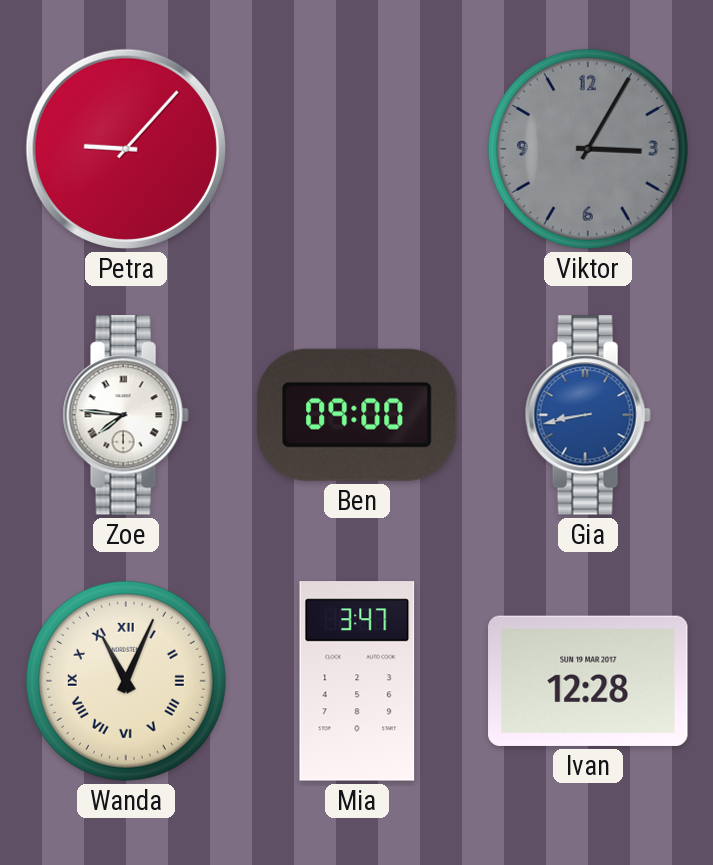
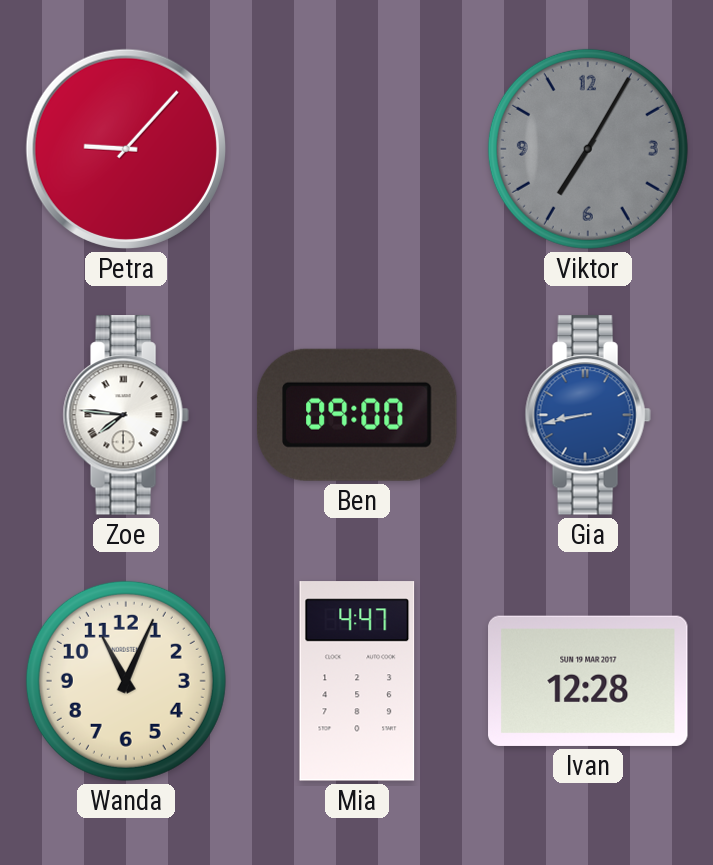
Viktor: 3:05 -> 7:05 (588, 149)
Wanda numerals: Roman -> Arabic (126, 681)
Mia: 3:47 -> 4:47 (357, 681)
